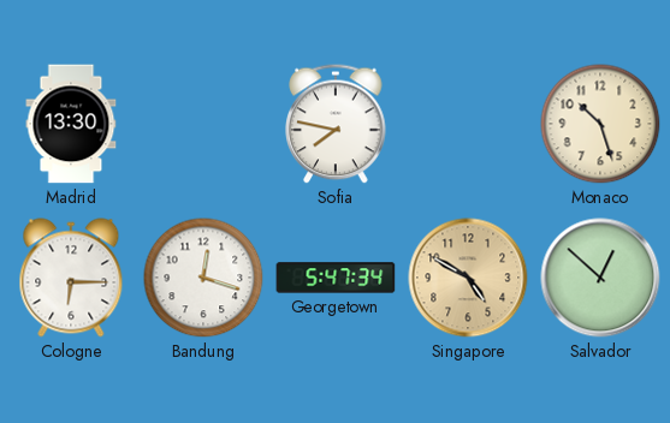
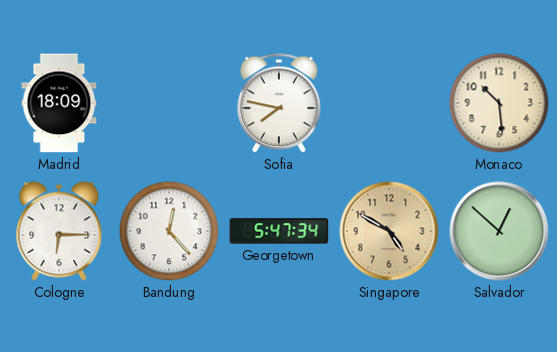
Madrid: 13:30 -> 18:09 (59, 103)
Monaco: 10:27 -> 10:29 (499, 103)
Bandung: 12:18 -> 12:23 (169, 231)
